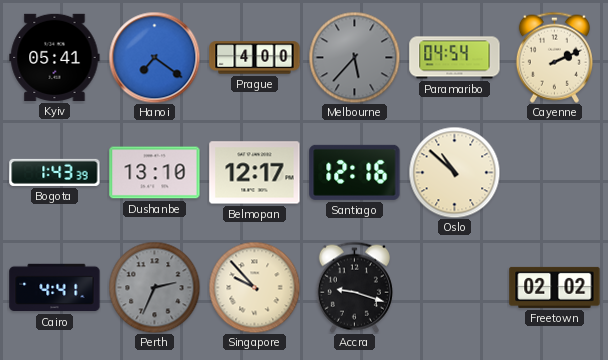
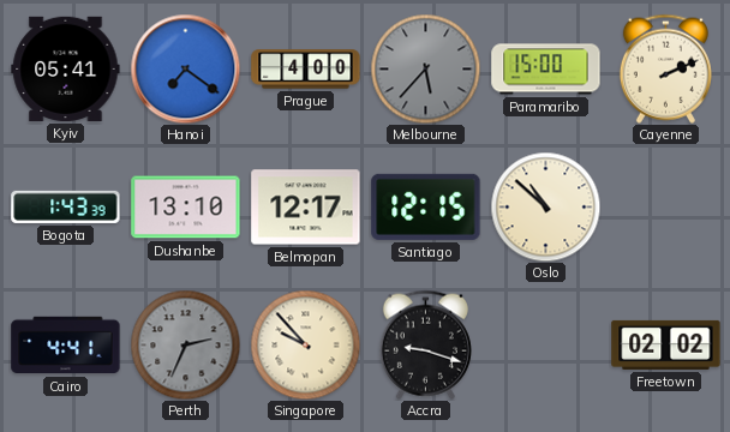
Paramaribo: 04:54 -> 15:00 (546, 70)
Santiago: 12:16 -> 12:15 (426, 206)
